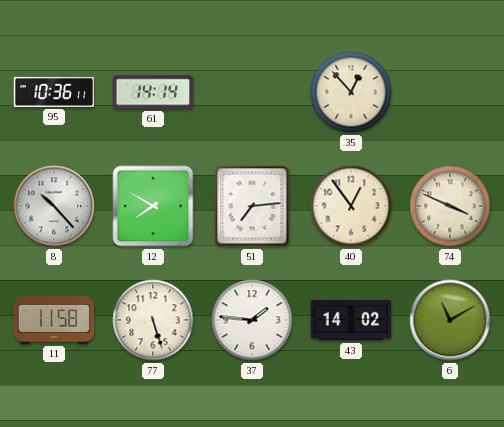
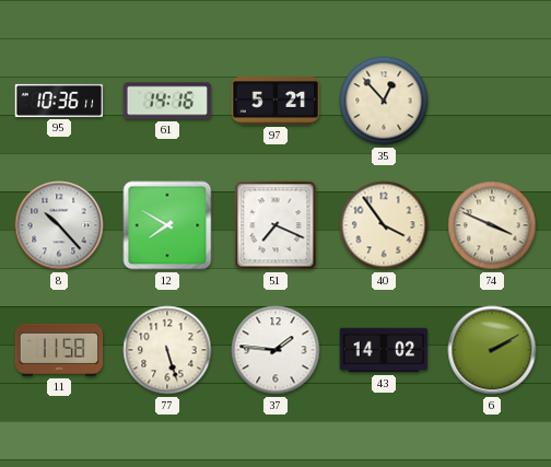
61: 14:14 -> 14:16 (167, 101)
97: none -> 5:21 (275, 102)
51: 7:14 -> 7:19 (275, 225)
40: 12:54 -> 3:54 (384, 225)
6: 11:10 -> 2:10 (492, 350)
